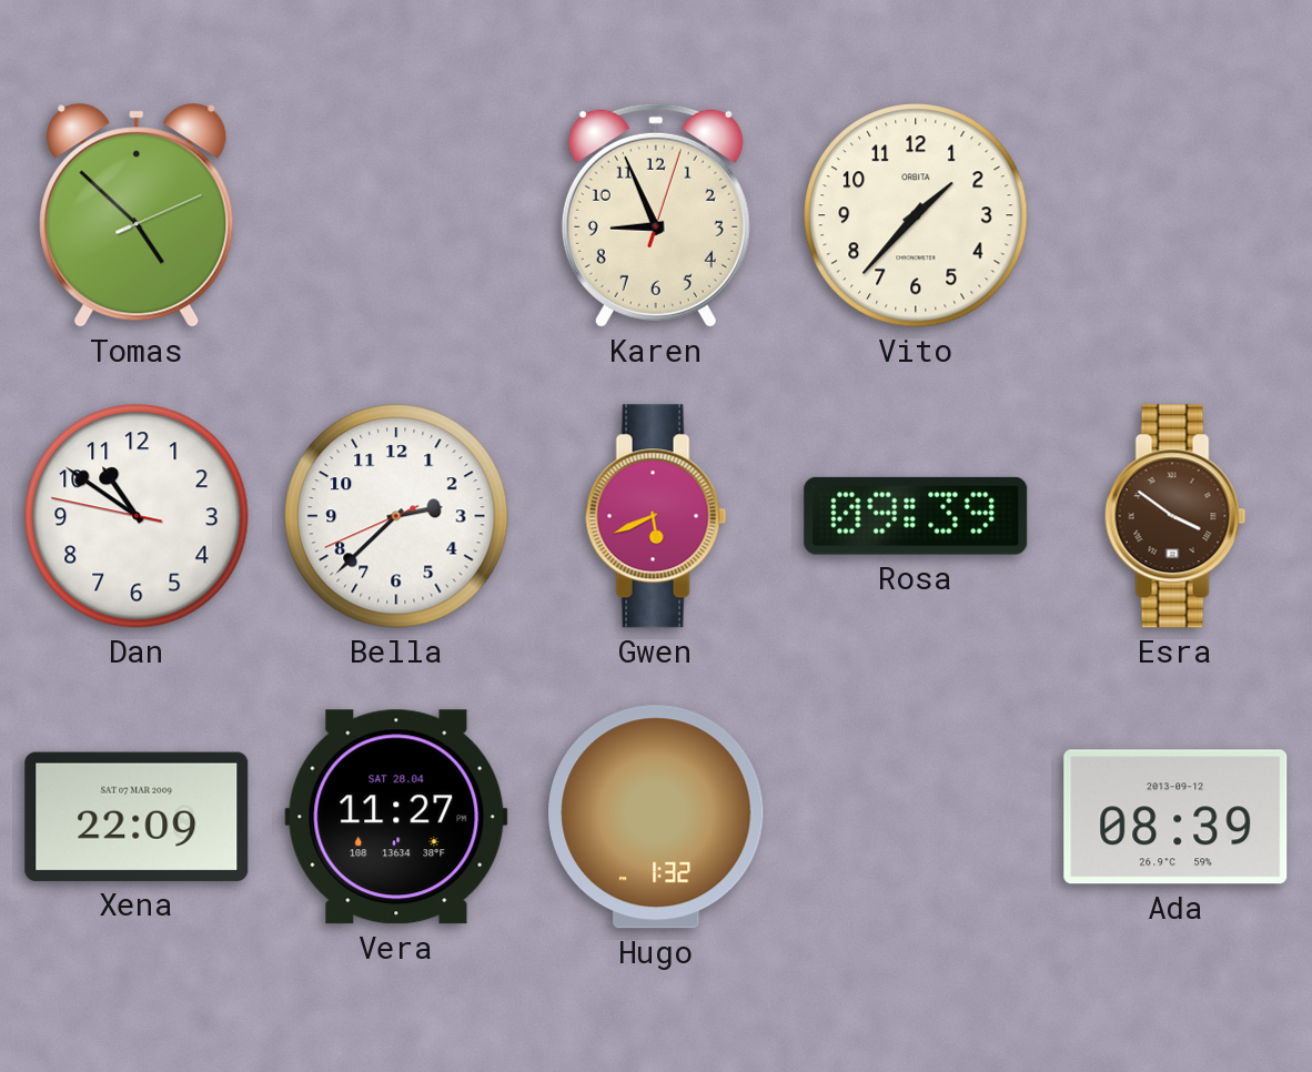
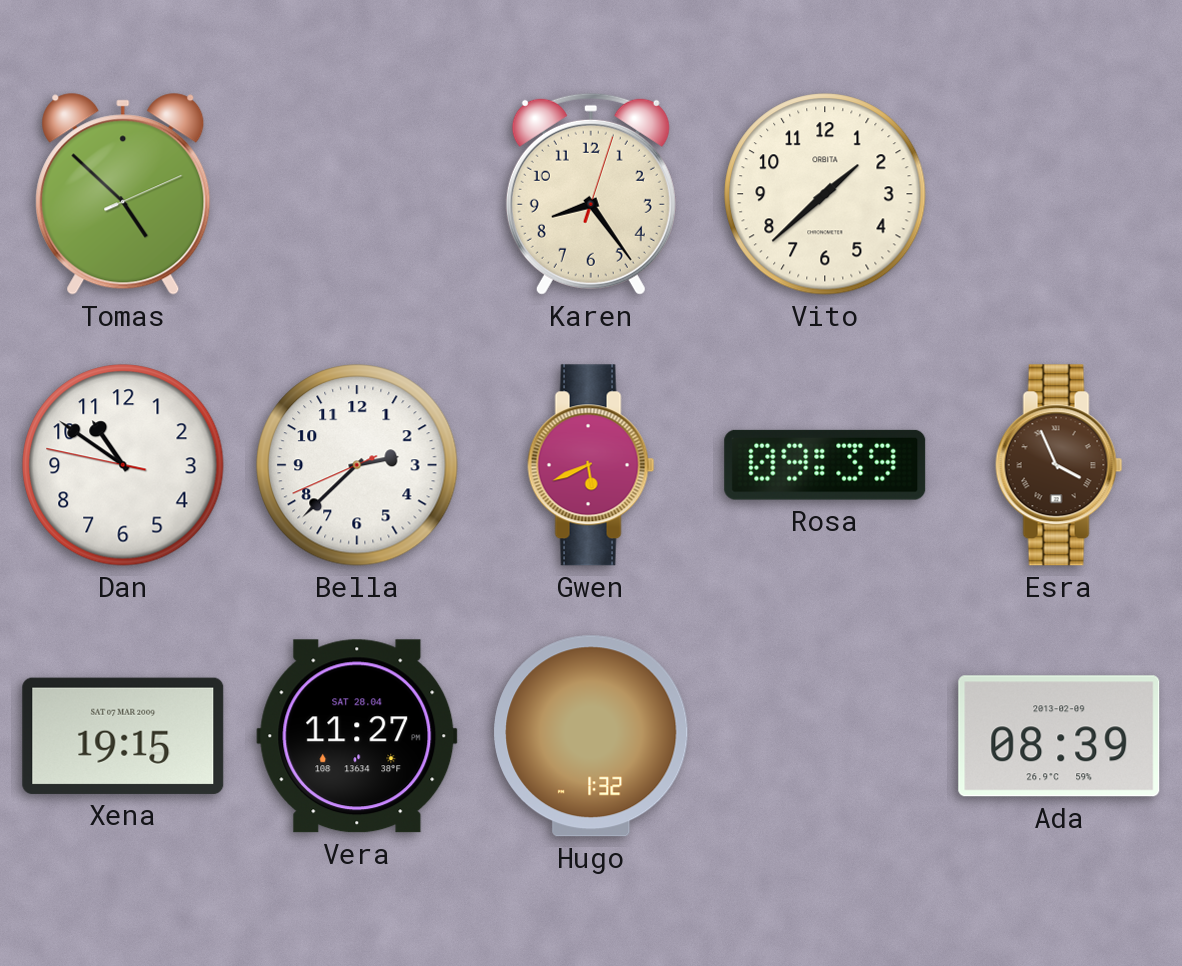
Karen: 8:56 -> 8:24 (591, 194)
Vito: 1:37 -> 1:38 (825, 194)
Esra: 3:51 -> 3:56 (1059, 465)
Xena: 22:09 -> 19:15 (123, 736)
Ada date: 2013-09-12 -> 2013-02-09 (1059, 736)
